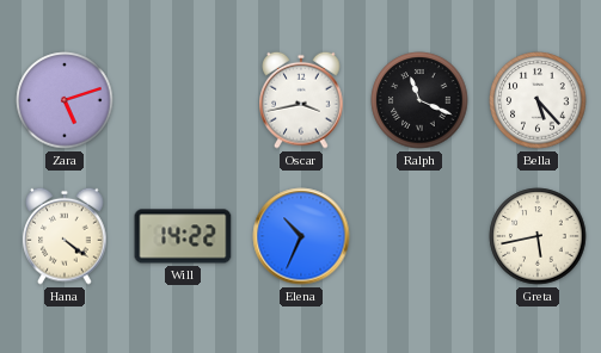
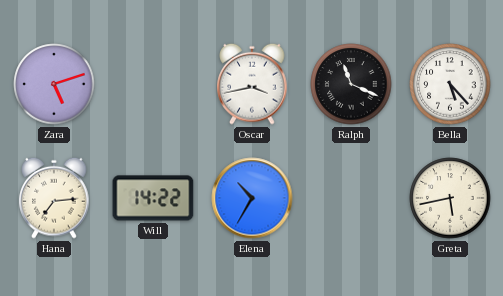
Hana: 4:21 -> 7:14 (54, 198)
Elena: 10:34 -> 10:35 (252, 198)
